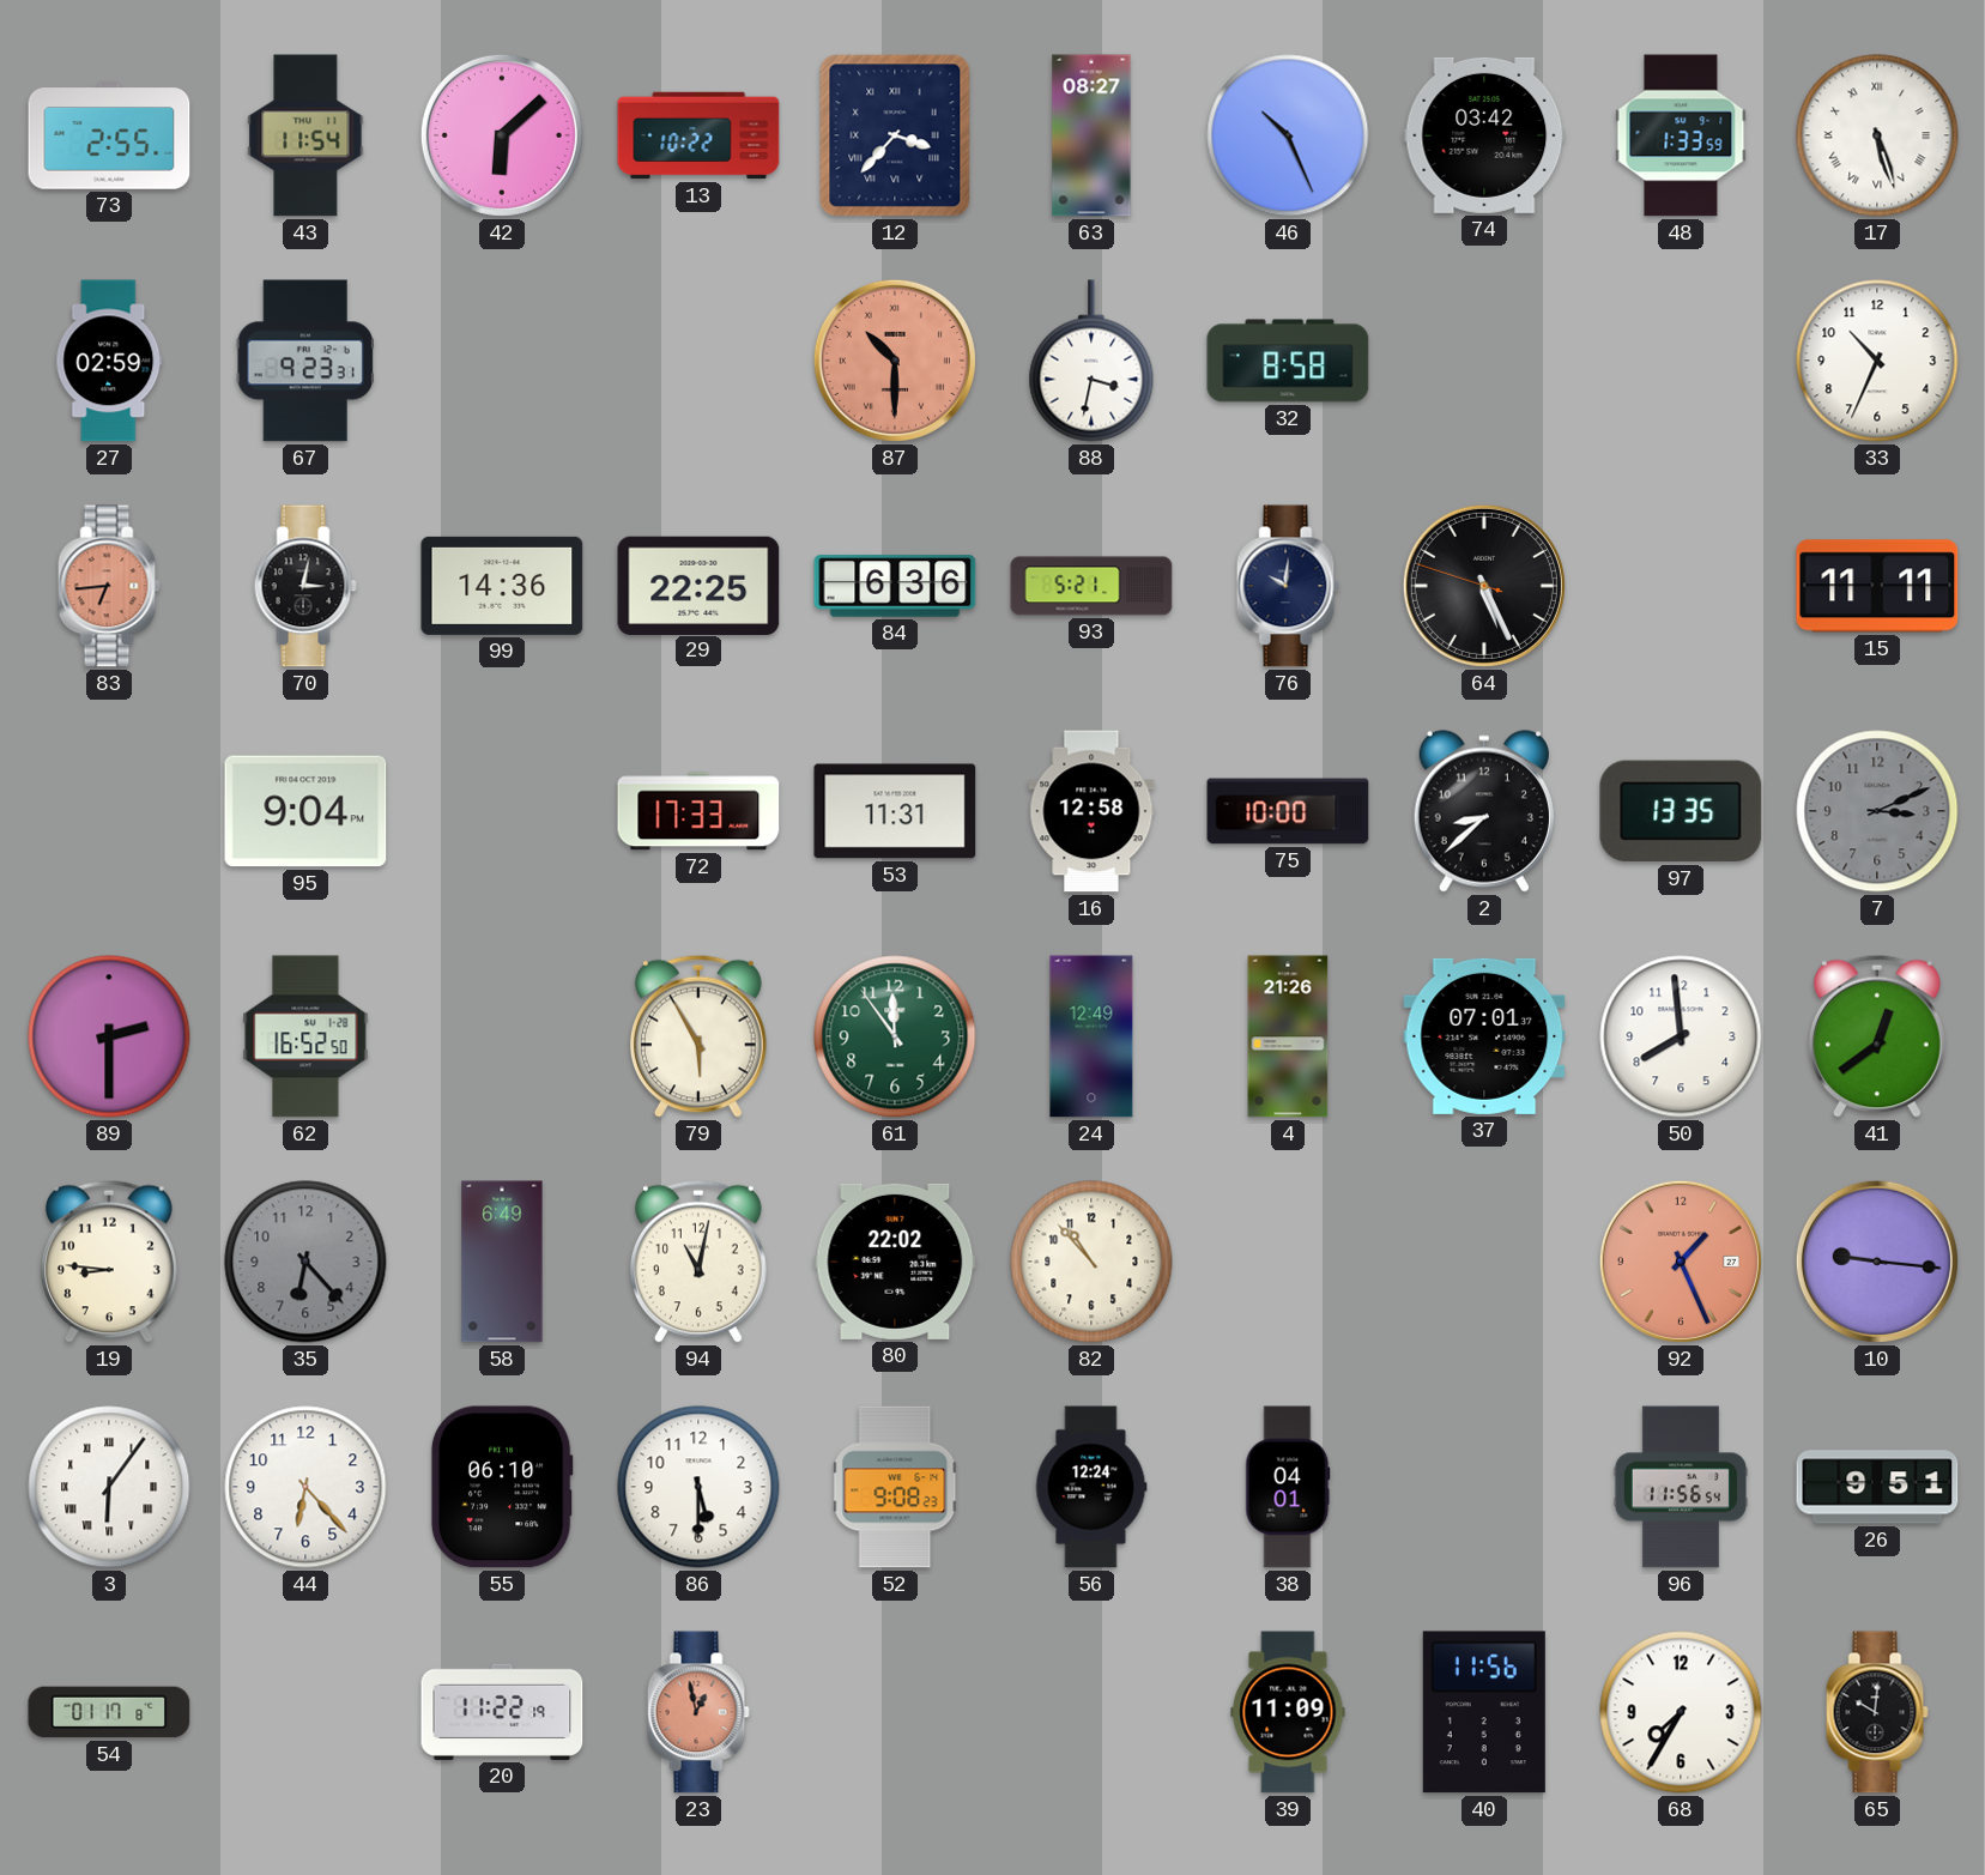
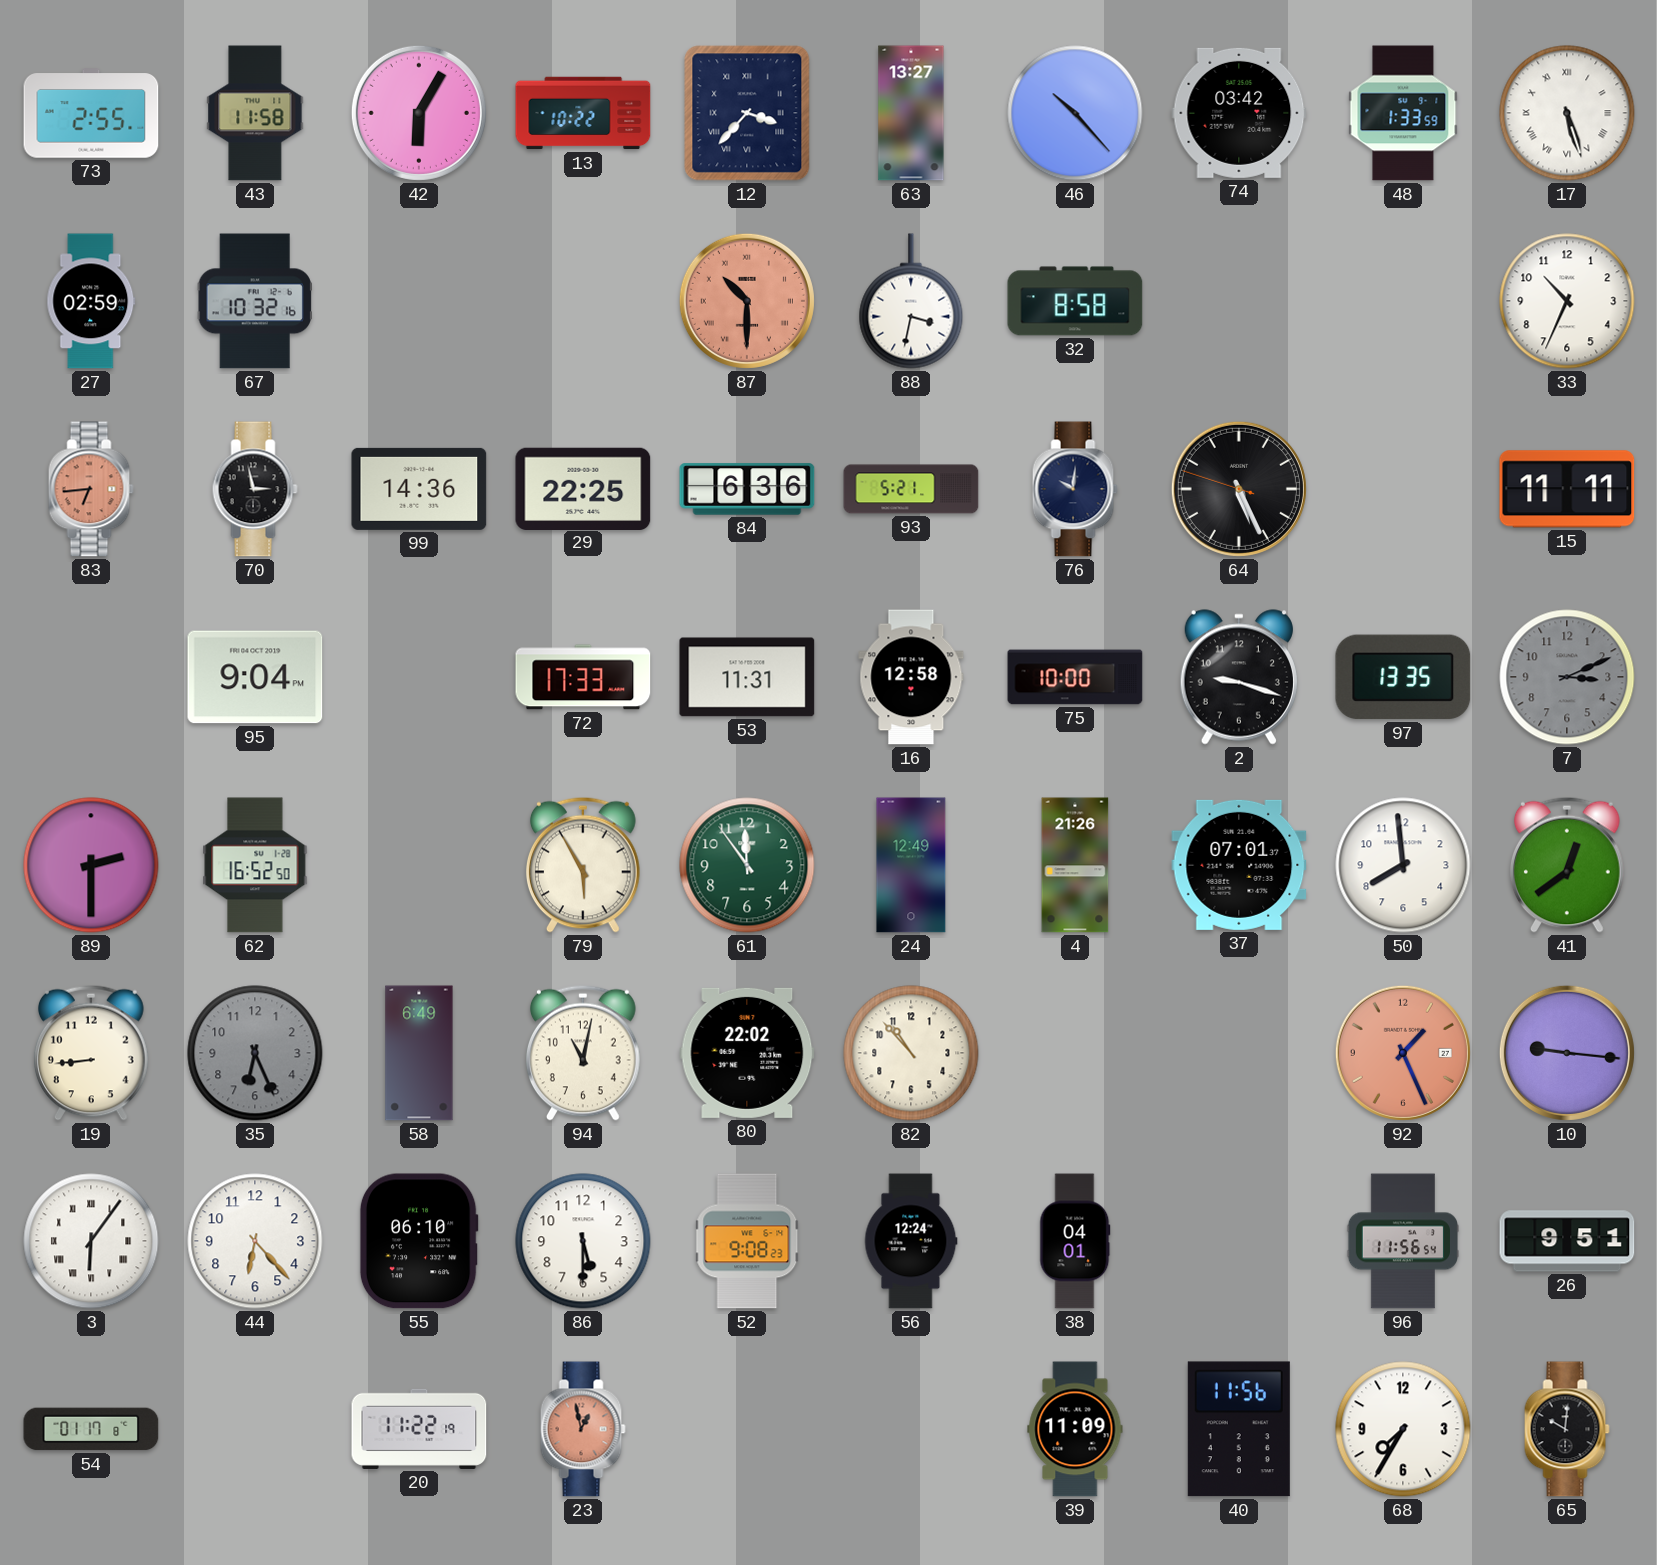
43: 11:54 -> 11:58 (255, 113)
42: 6:08 -> 6:05 (419, 113)
63: 08:27 -> 13:27 (911, 113)
46: 10:26 -> 10:23 (1075, 113)
67: 9:23 -> 10:32 (255, 301)
70: 3:02 -> 2:58 (255, 489)
2: 8:38 -> 9:18 (1239, 677)
19: 8:46 -> 8:44 (91, 1053)
35: 6:23 -> 6:26 (255, 1053)
